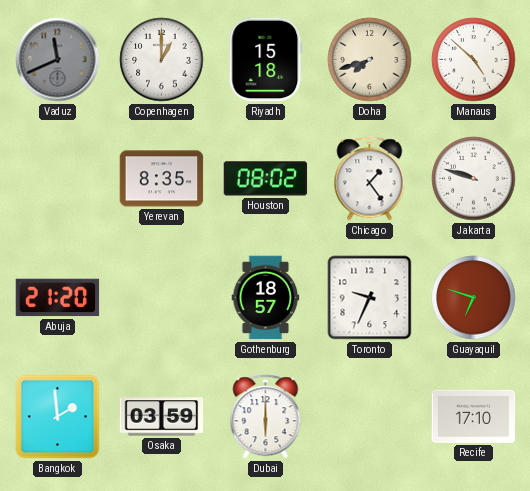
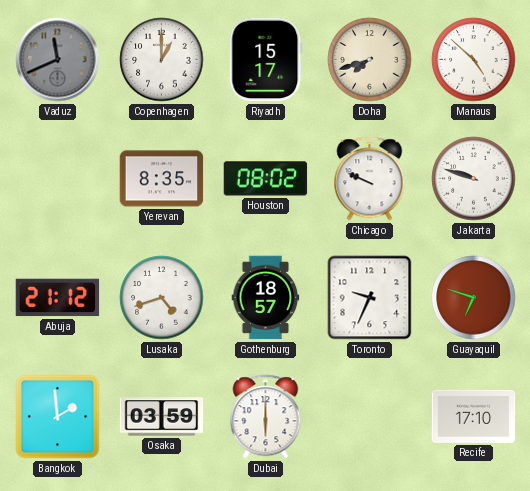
Riyadh: 15:18 -> 15:17 (266, 60)
Chicago: 1:24 -> 9:49 (370, 179)
Abuja: 21:20 -> 21:12 (58, 298)
Lusaka: none -> 4:42 (162, 298)
